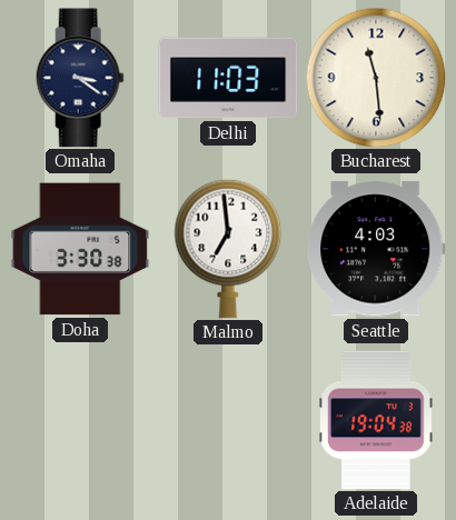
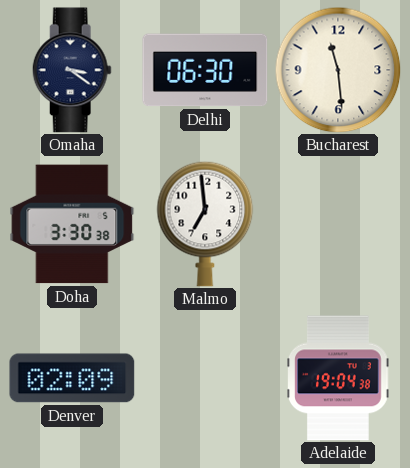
Delhi: 11:03 -> 06:30 (205, 70)
Seattle: 4:03 -> none (376, 249)
Denver: none -> 02:09 (72, 378)
